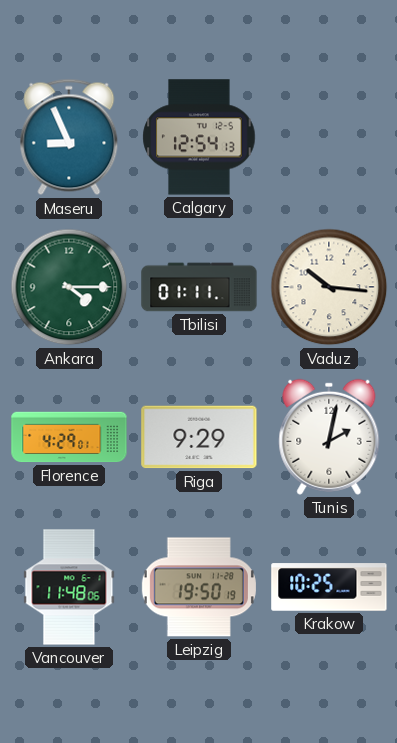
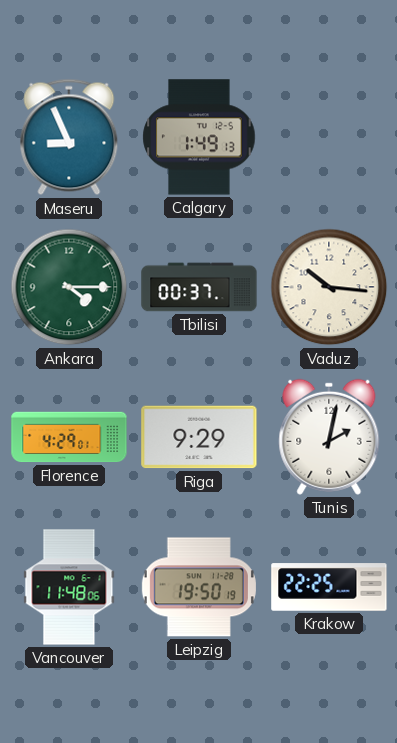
Calgary: 12:54 -> 1:49 (199, 137)
Tbilisi: 01:11 -> 00:37 (199, 287)
Krakow: 10:25 -> 22:25 (329, 587)
